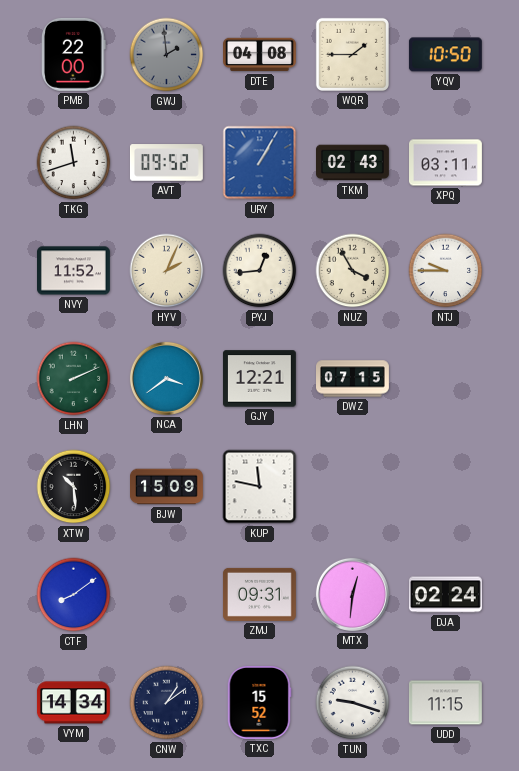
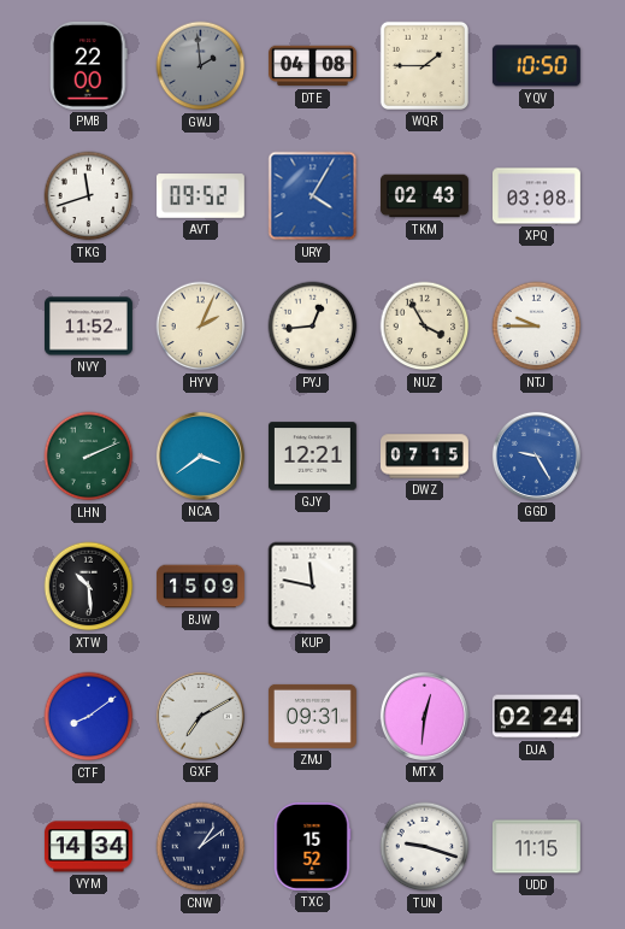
URY: 1:05 -> 4:05 (313, 196)
XPQ: 03:11 -> 03:08 (537, 196)
GGD: none -> 9:25 (536, 455)
GXF: none -> 7:10 (200, 716)
